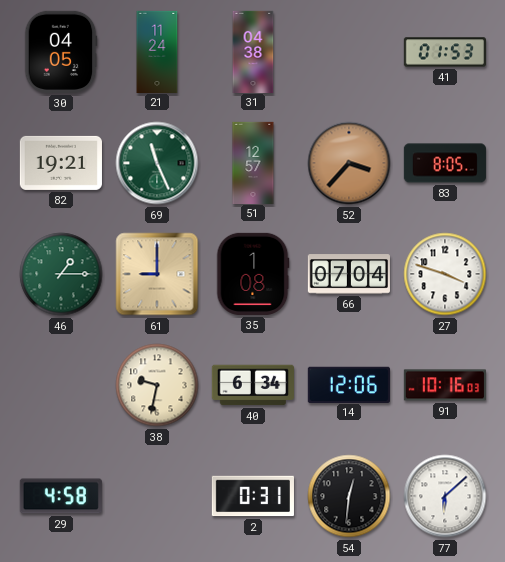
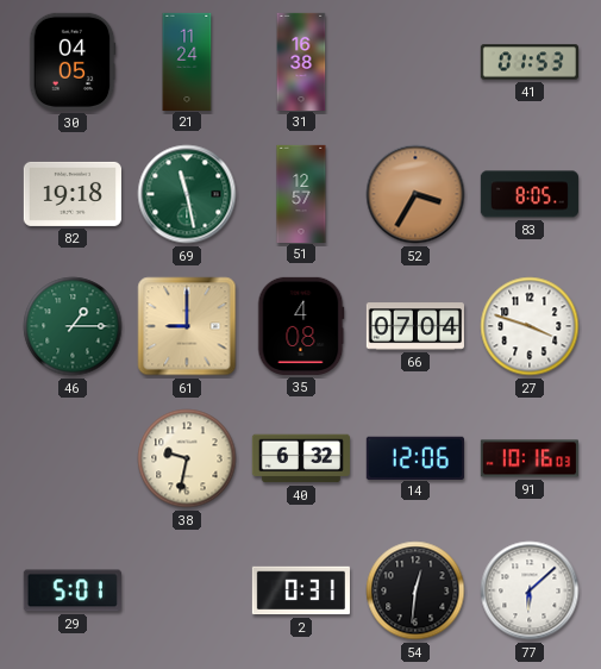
31: 04:38 -> 16:38 (301, 61)
82: 19:21 -> 19:18 (73, 194)
69: 11:26 -> 11:28 (187, 194)
52: 3:37 -> 3:35 (415, 194)
35: 1:08 -> 4:08 (301, 326)
40: 6:34 -> 6:32 (301, 458)
29: 4:58 -> 5:01 (73, 590)
